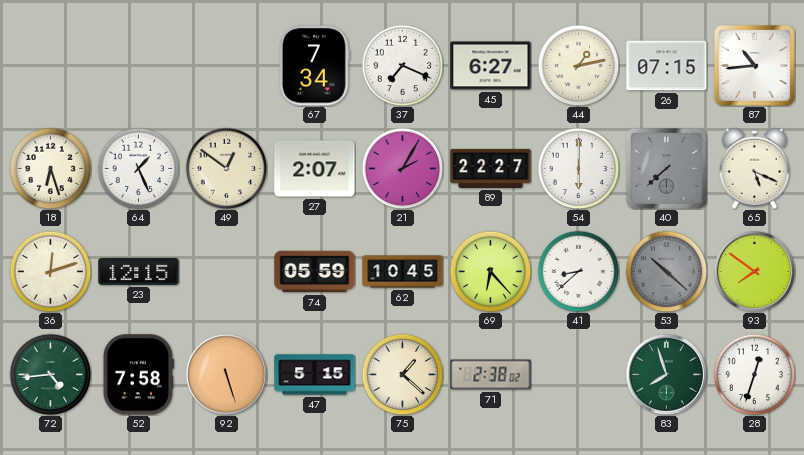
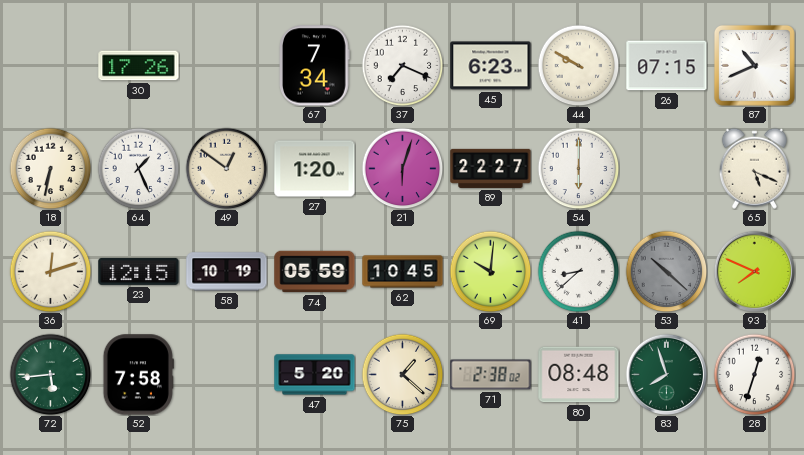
30: none -> 17:26 (139, 66)
45: 6:27 -> 6:23 (491, 66)
44: 1:13 -> 9:50 (578, 65)
87: 10:44 -> 10:41 (754, 65)
18: 6:27 -> 6:32 (50, 168)
27: 2:07 -> 1:20 (315, 169)
21: 2:05 -> 6:03 (402, 168)
40: 7:38 -> none (666, 168)
58: none -> 10:19 (227, 272)
69: 6:23 -> 10:01 (490, 271)
93: 7:51 -> 7:49 (754, 271)
72: 4:44 -> 5:44 (50, 374)
92: 5:27 -> none (226, 374)
47: 5:15 -> 5:20 (315, 375)
80: none -> 08:48 (579, 375)
